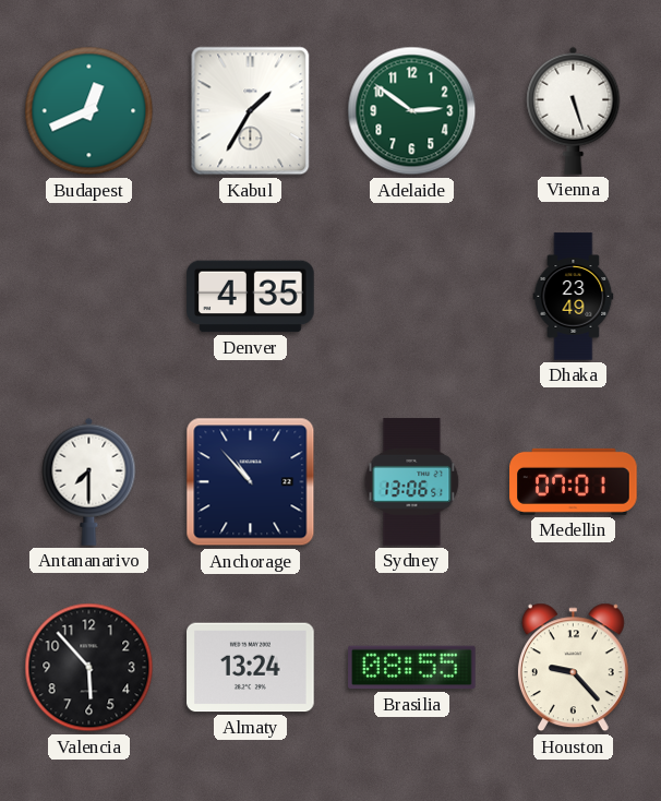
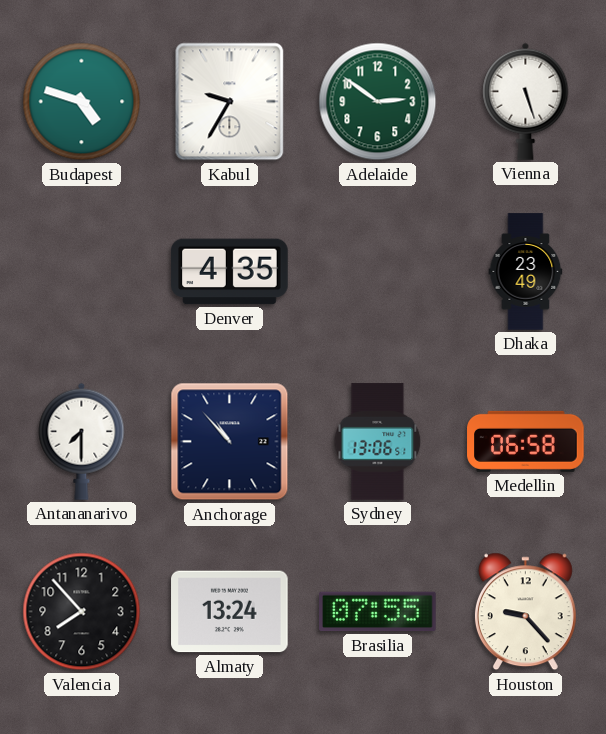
Budapest: 12:41 -> 4:48 (82, 102)
Kabul: 1:35 -> 9:35 (230, 102)
Medellin: 07:01 -> 06:58 (526, 441)
Valencia: 5:53 -> 7:53 (82, 612)
Brasilia: 08:55 -> 07:55 (378, 612)
